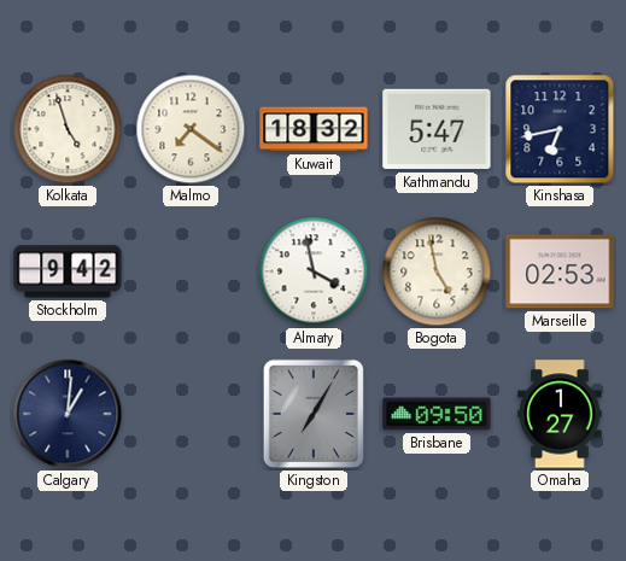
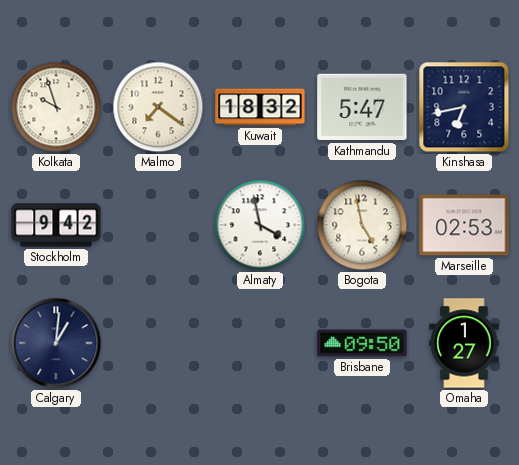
Kolkata: 4:57 -> 9:57 (56, 107)
Kingston: 7:05 -> none (314, 414)
